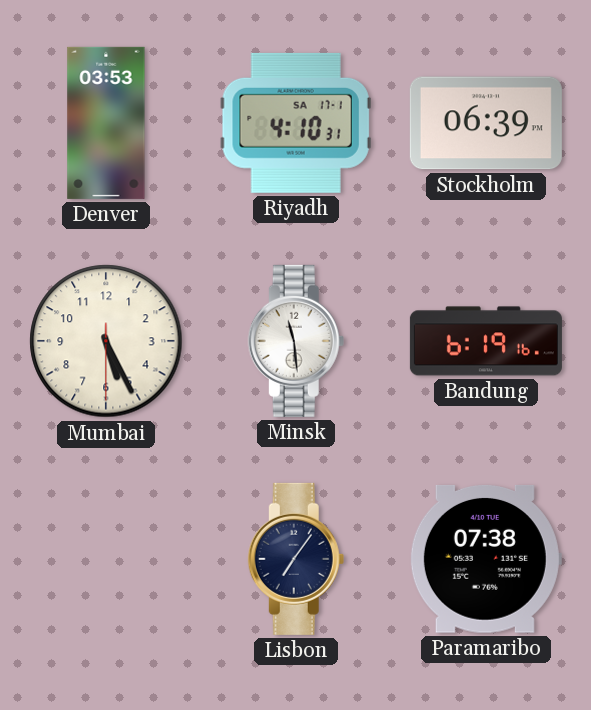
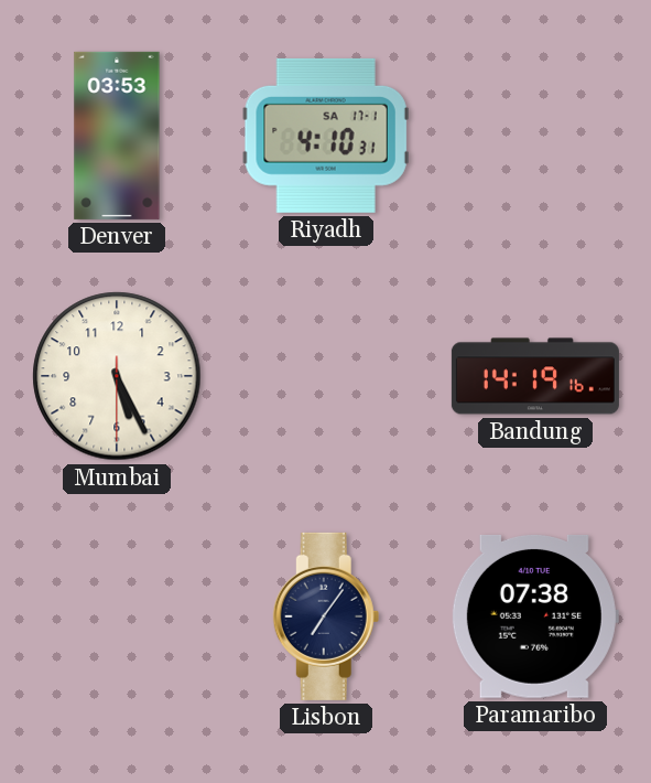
Stockholm: 06:39 -> none (486, 123)
Minsk: 11:29 -> none (296, 341)
Bandung: 6:19 -> 14:19 (535, 376)
